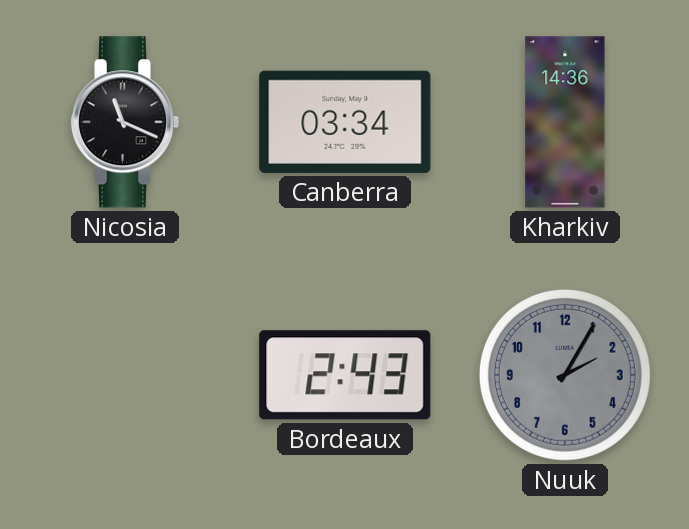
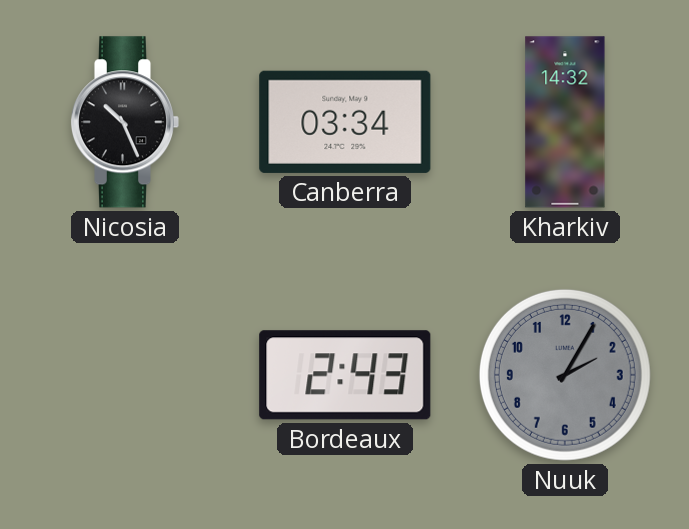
Nicosia: 11:19 -> 10:26 (125, 122)
Kharkiv: 14:36 -> 14:32 (565, 122)
